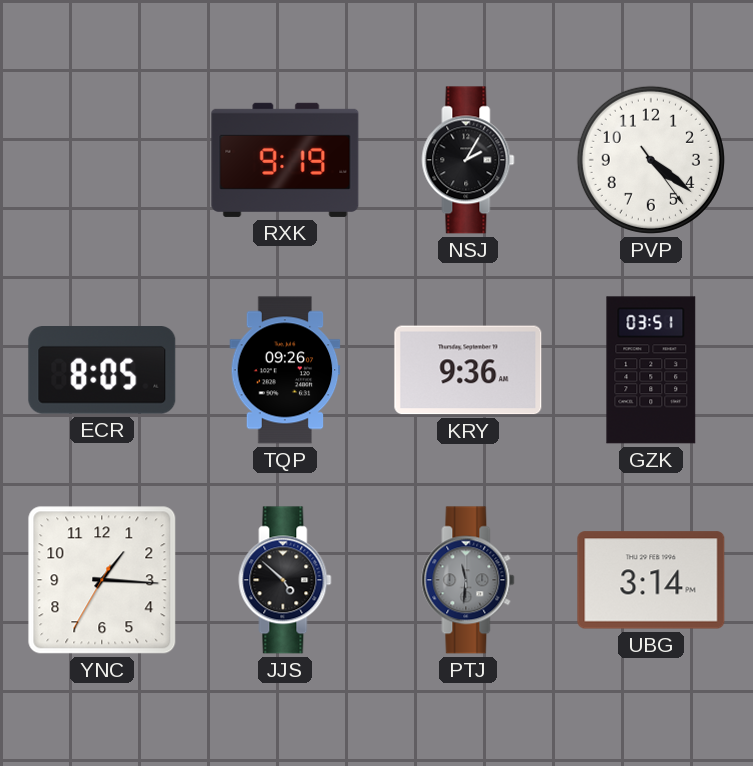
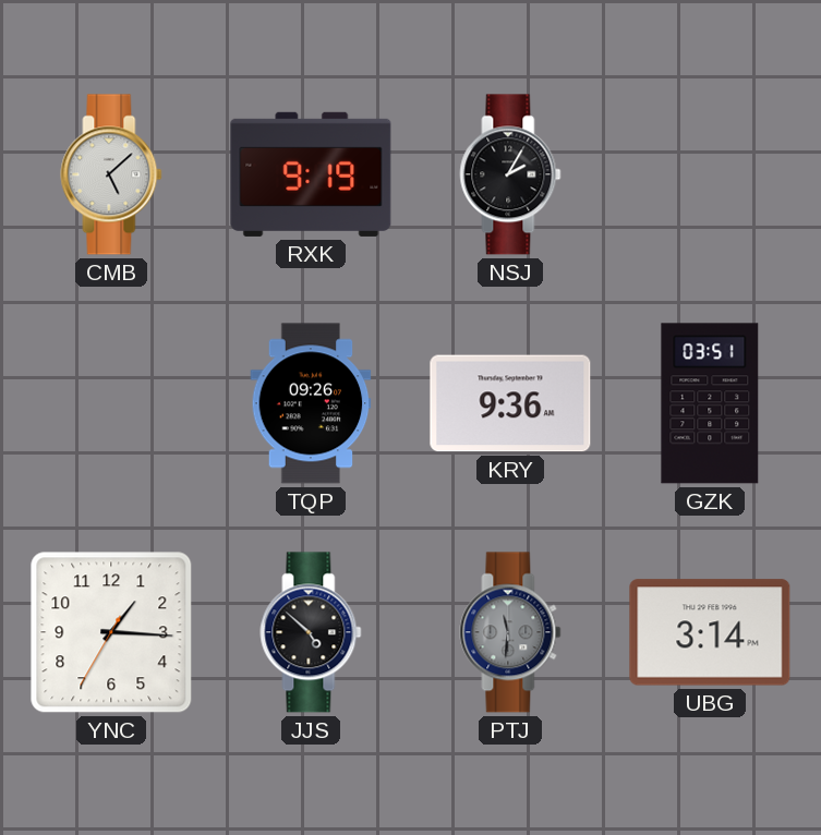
CMB: none -> 5:08 (111, 174)
PVP: 4:21 -> none (651, 160)
ECR: 8:05 -> none (102, 371)
